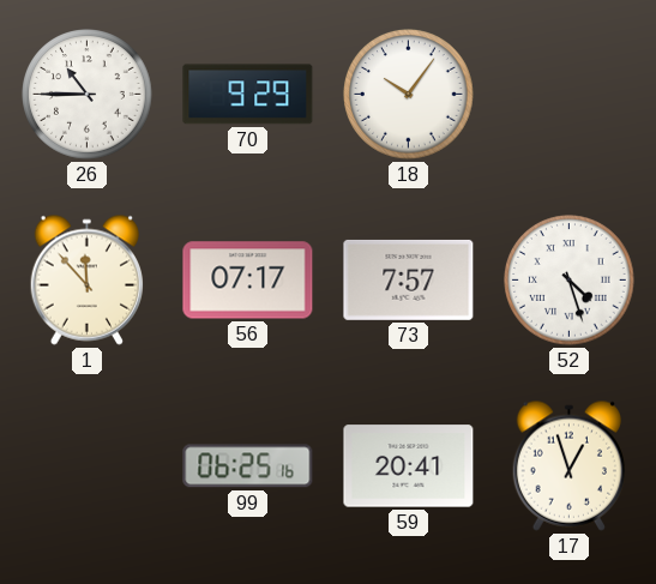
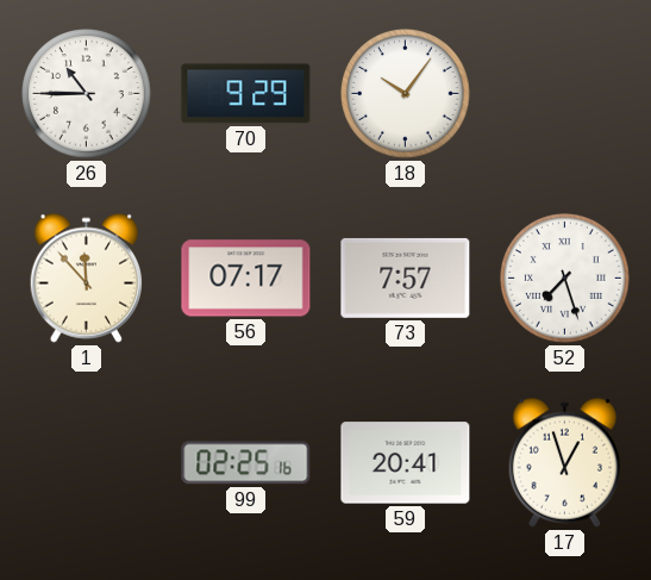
52: 4:27 -> 7:27 (565, 279)
99: 06:25 -> 02:25 (246, 463)
